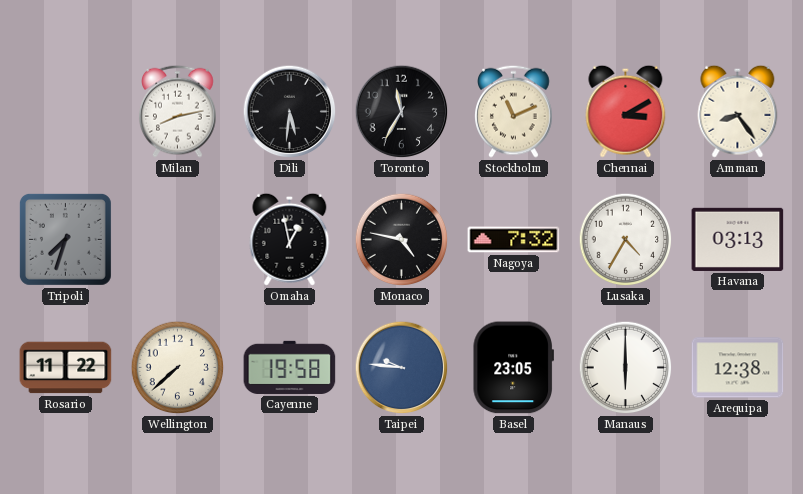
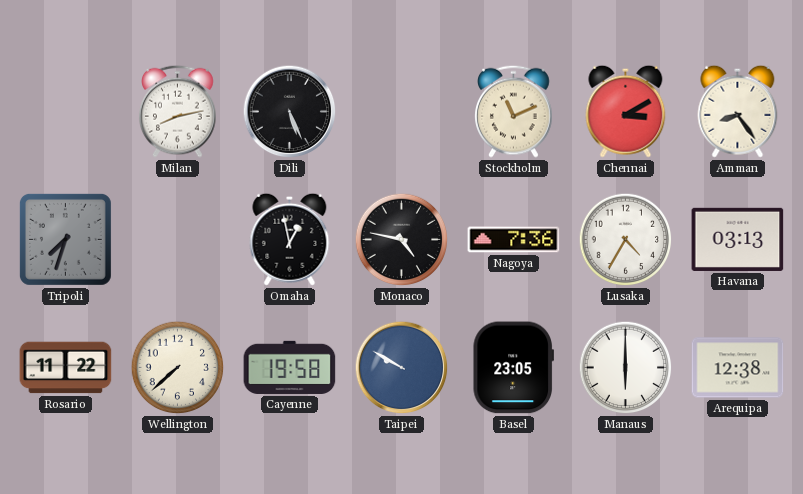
Dili: 5:31 -> 5:26 (290, 112)
Toronto: 11:35 -> none (402, 112)
Nagoya: 7:32 -> 7:36 (514, 240)
Taipei: 9:46 -> 9:50 (402, 368)
